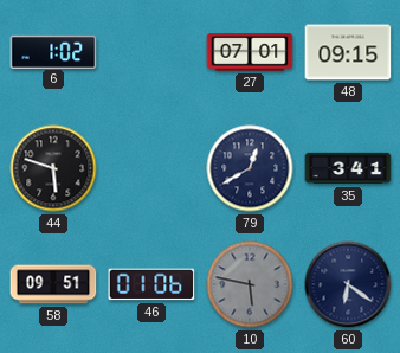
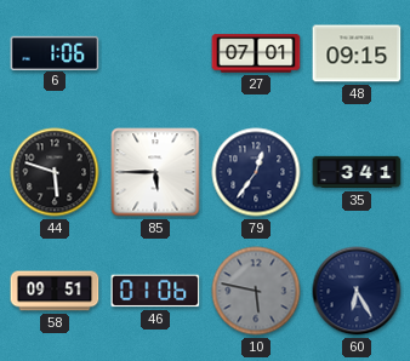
6: 1:02 -> 1:06 (55, 52)
85: none -> 5:45 (155, 172)
79: 12:40 -> 12:36 (256, 172)
60: 6:21 -> 6:25 (357, 291)
